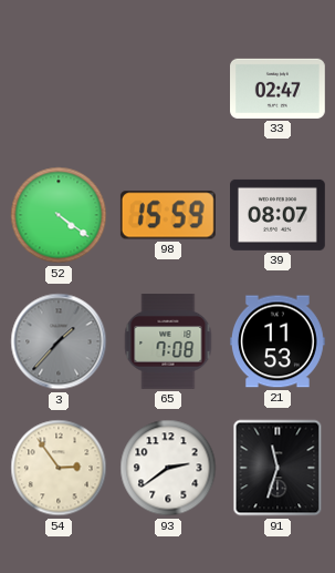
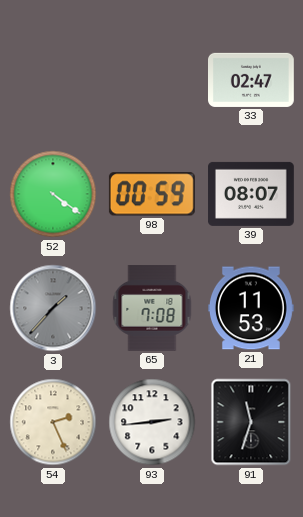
98: 15:59 -> 00:59 (152, 194)
54: 2:54 -> 2:26 (53, 422)
93: 2:39 -> 2:44 (152, 422)
